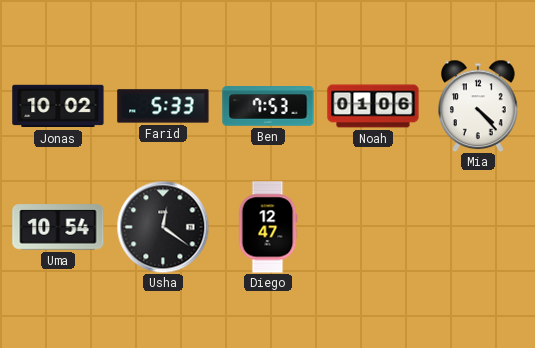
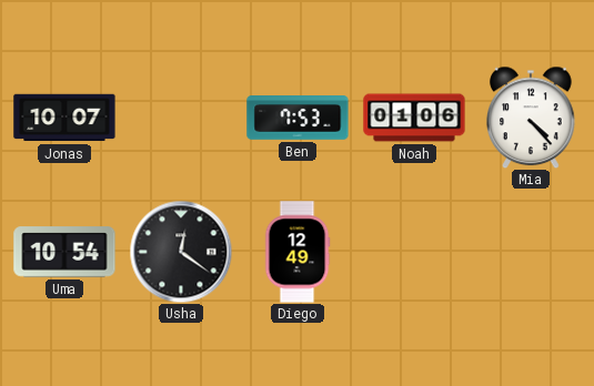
Jonas: 10:02 -> 10:07 (64, 118)
Farid: 5:33 -> none (163, 106)
Diego: 12:47 -> 12:49 (298, 252)
